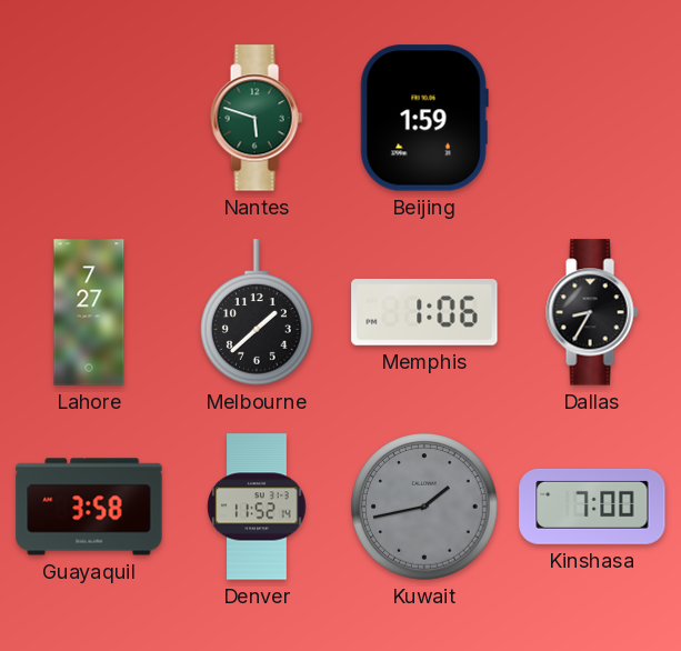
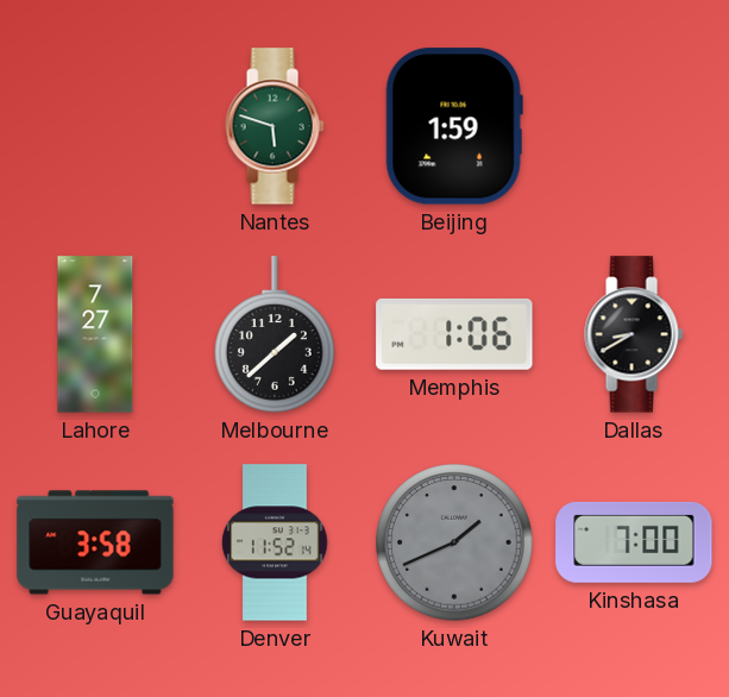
Dallas: 8:35 -> 8:40 (634, 334)
Kuwait: 1:43 -> 1:41 (454, 542)
